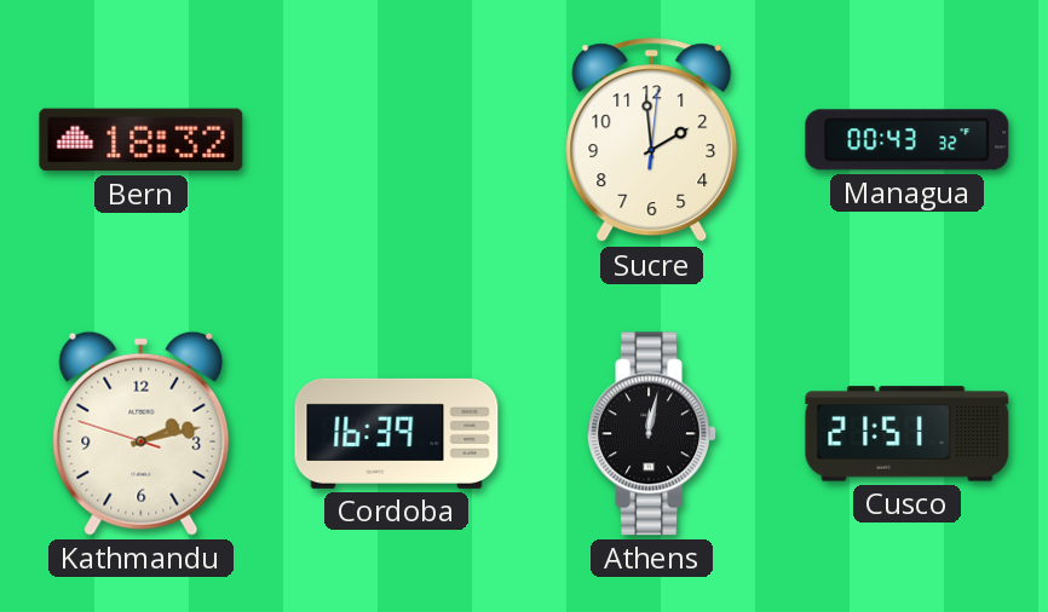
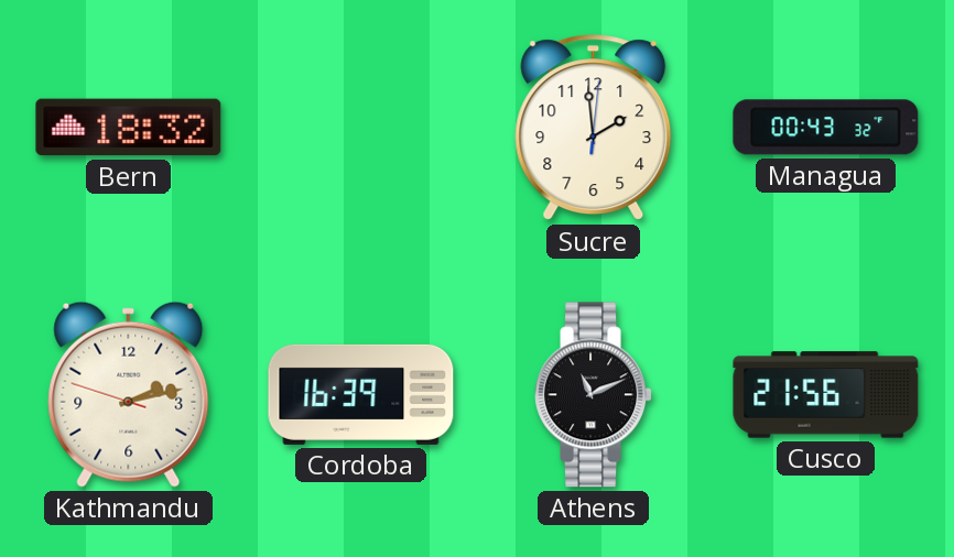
Athens: 12:02 -> 11:11 (593, 395)
Cusco: 21:51 -> 21:56 (826, 395)
